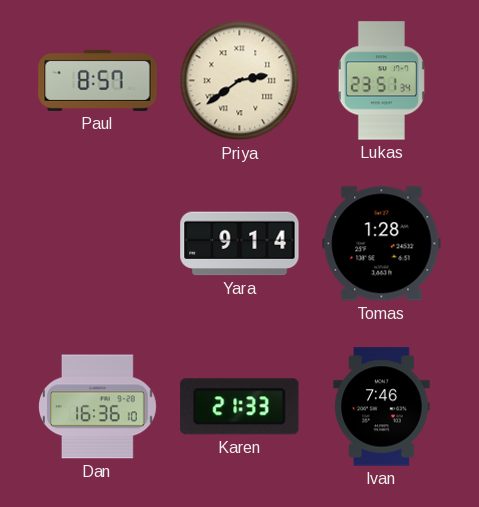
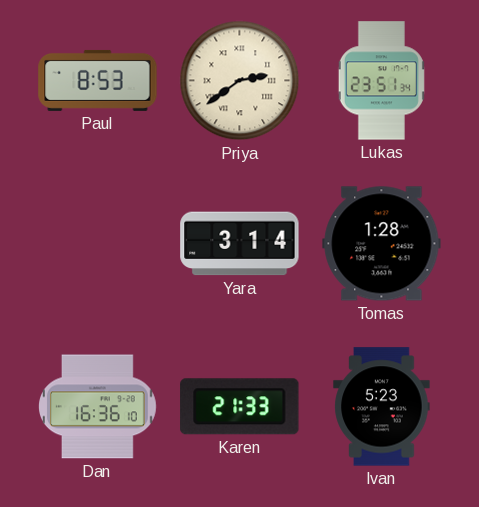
Paul: 8:57 -> 8:53 (98, 80)
Yara: 9:14 -> 3:14 (240, 244)
Ivan: 7:46 -> 5:23 (382, 407)
